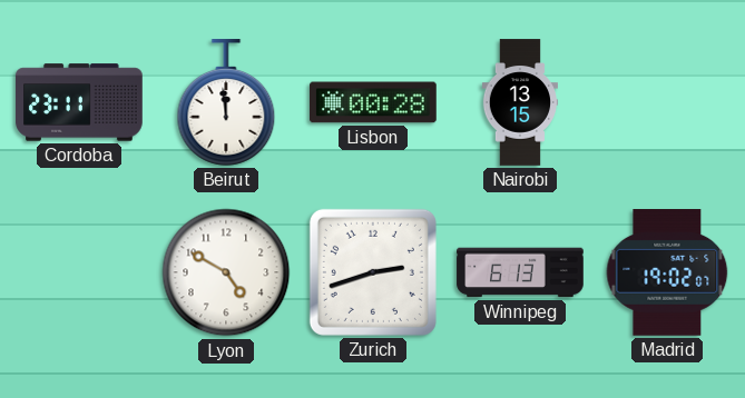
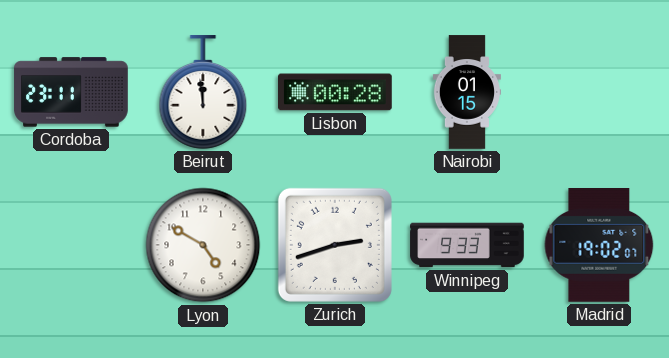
Nairobi: 13:15 -> 01:15 (467, 92)
Winnipeg: 6:13 -> 9:33 (467, 245)
